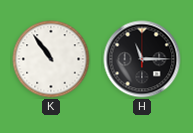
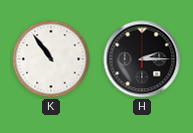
H: 11:15 -> 2:15 (142, 59)
